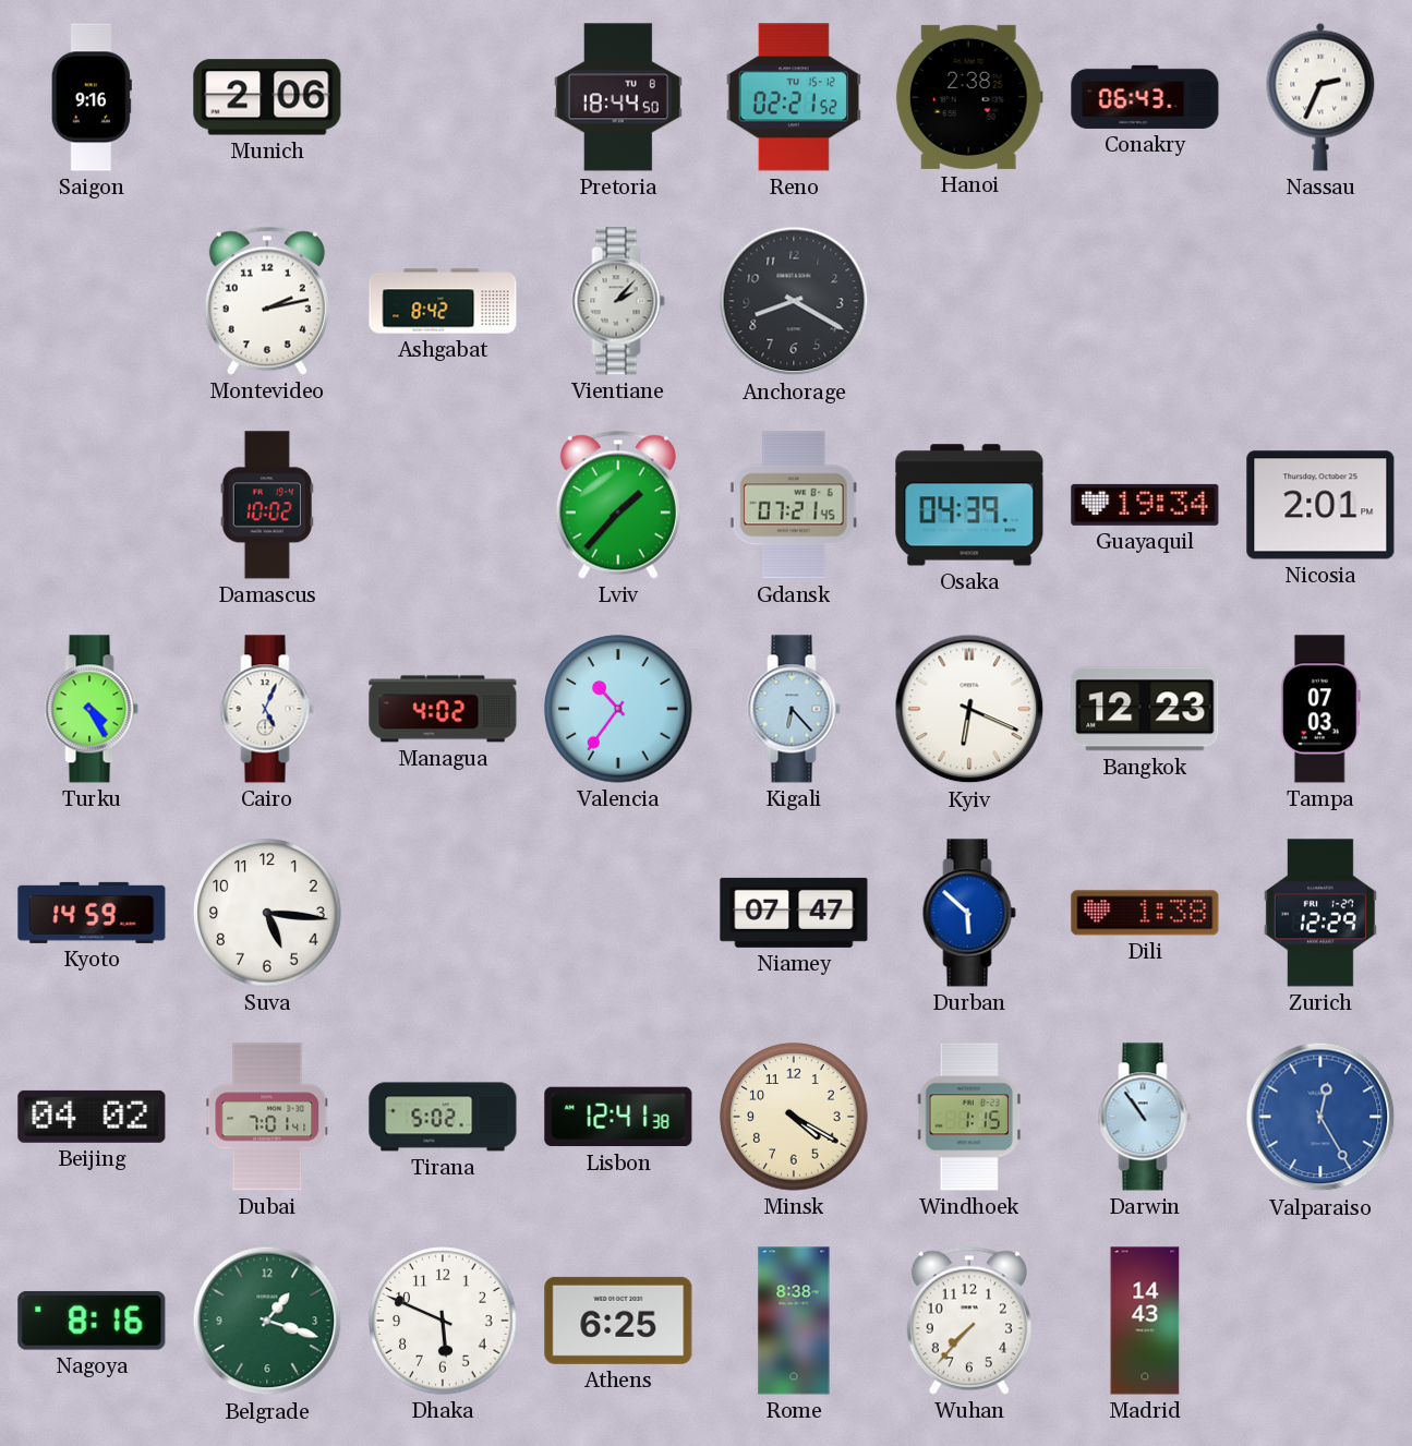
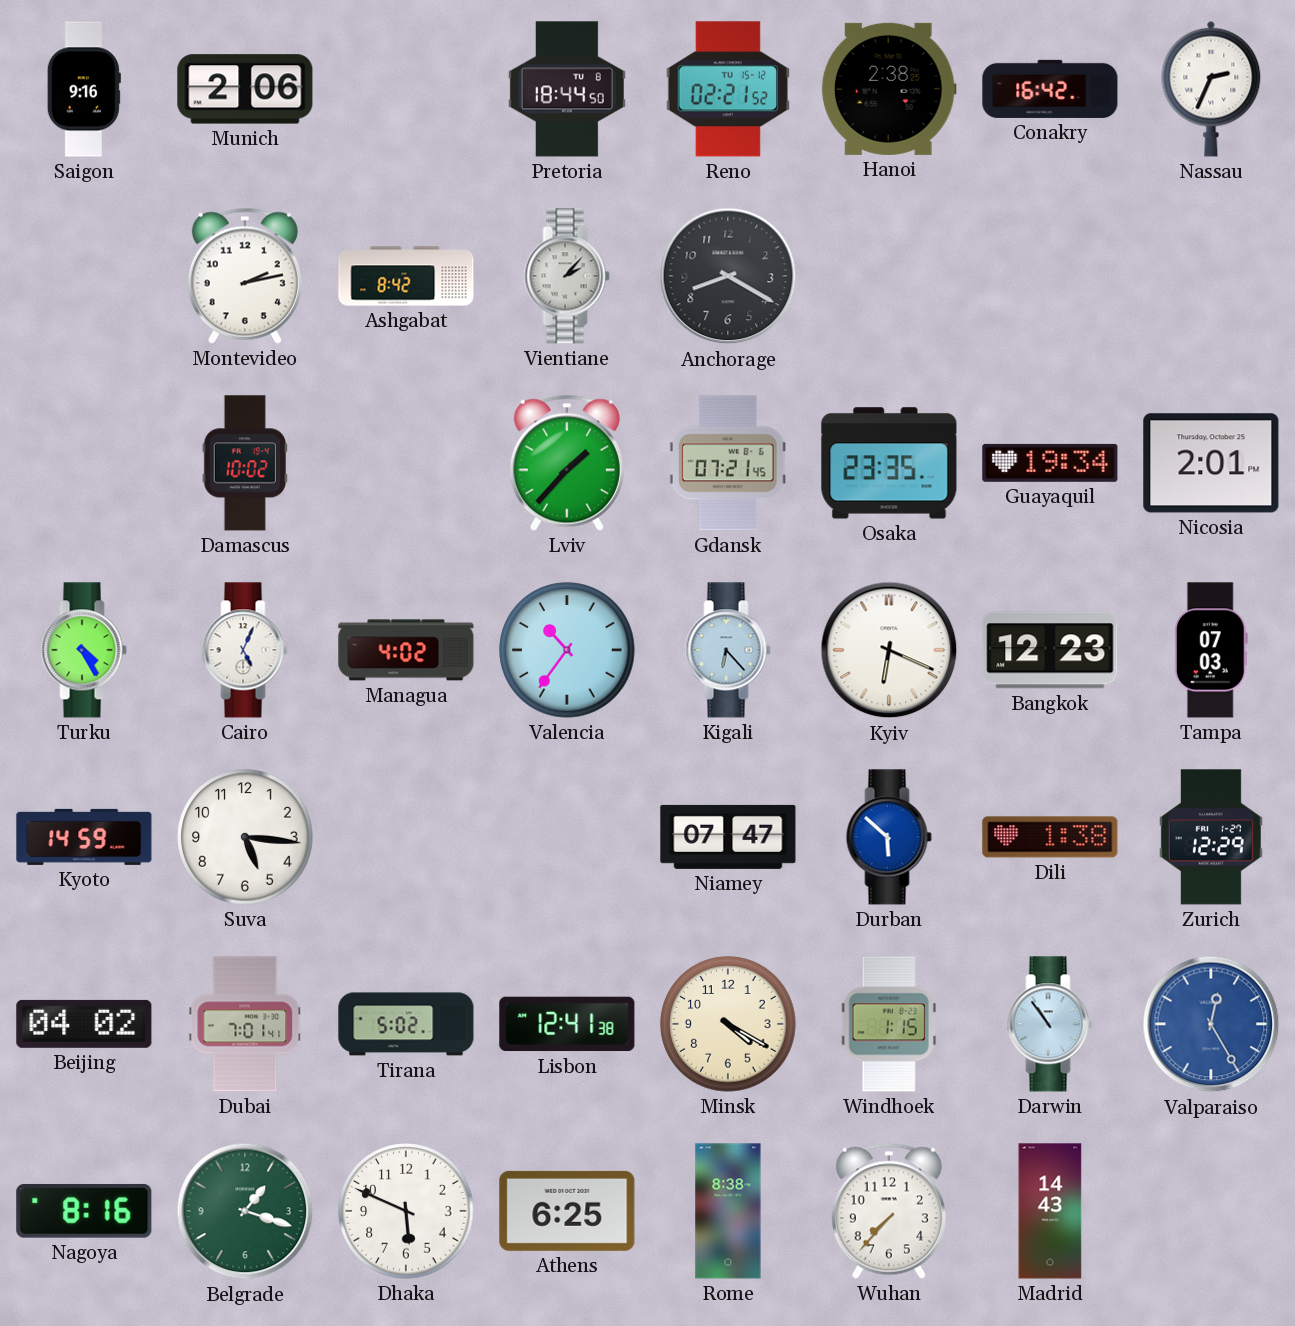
Conakry: 06:43 -> 16:42 (1050, 89)
Osaka: 04:39 -> 23:35 (889, 463)
